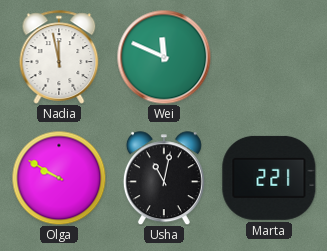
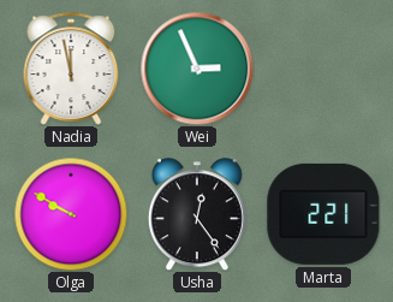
Wei: 11:49 -> 2:56 (197, 69)
Usha: 11:02 -> 12:24 (197, 214)
